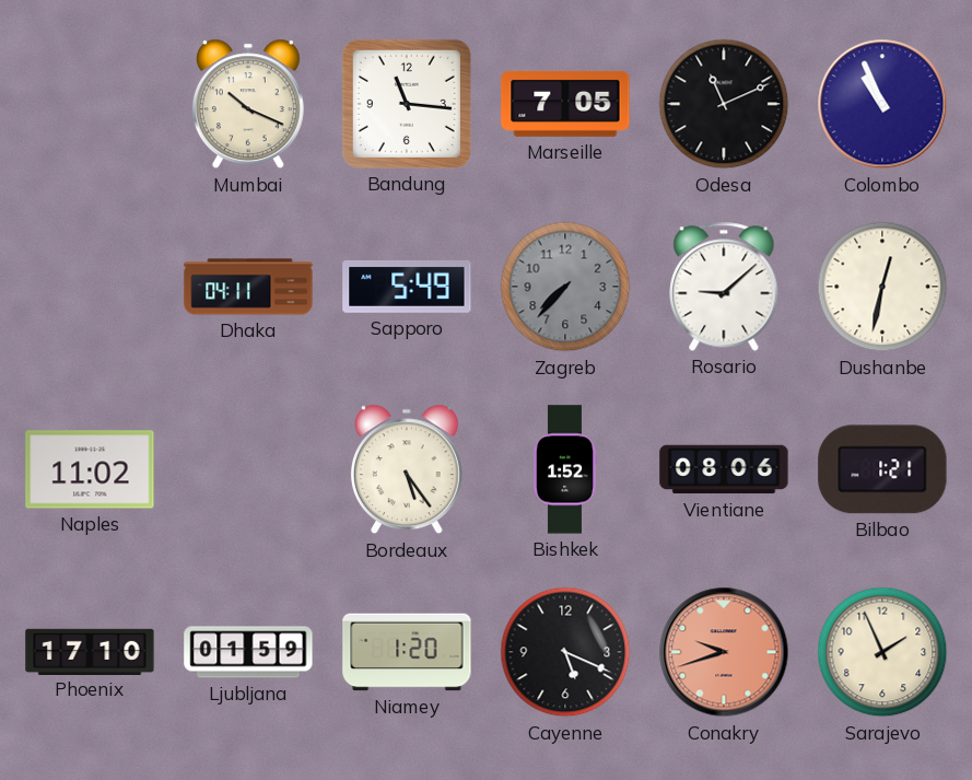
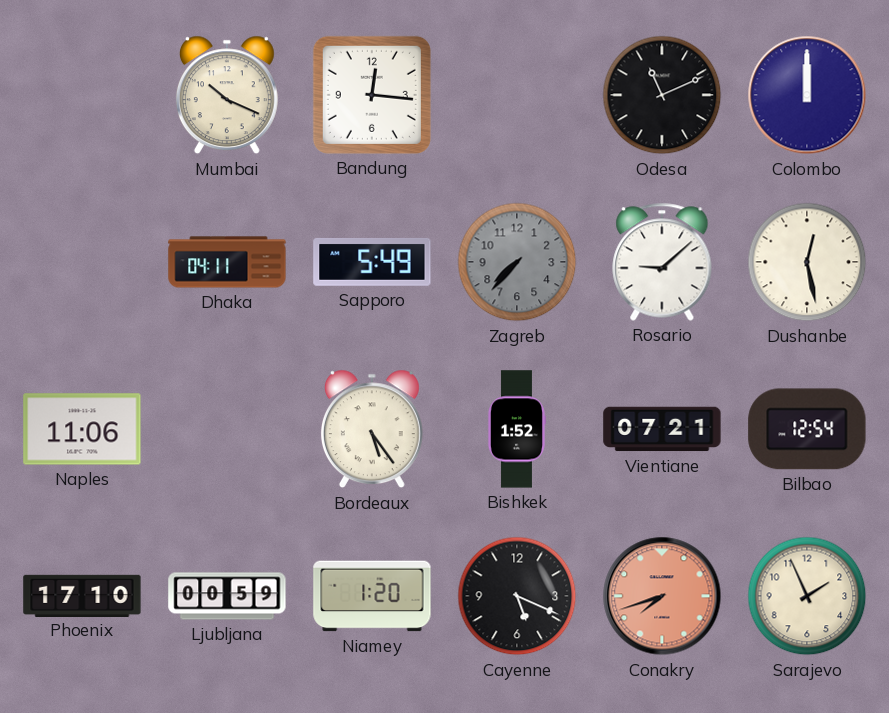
Bandung: 11:16 -> 12:16 (372, 95)
Marseille: 7:05 -> none (565, 104)
Colombo: 10:56 -> 12:00 (807, 95)
Dushanbe: 12:32 -> 12:28 (807, 262)
Naples: 11:02 -> 11:06 (82, 429)
Vientiane: 08:06 -> 07:21 (662, 429)
Bilbao: 1:21 -> 12:54 (807, 429)
Ljubljana: 01:59 -> 00:59 (227, 596)
Conakry: 9:42 -> 7:42 (662, 596)
